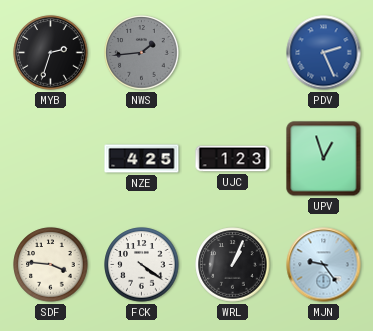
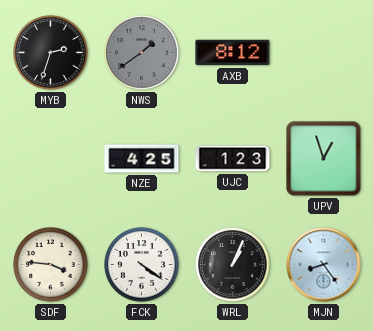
NWS: 1:44 -> 1:39 (142, 53)
AXB: none -> 8:12 (233, 53)
PDV: 2:26 -> none (324, 53)
MJN: 9:24 -> 8:24 (324, 265)
